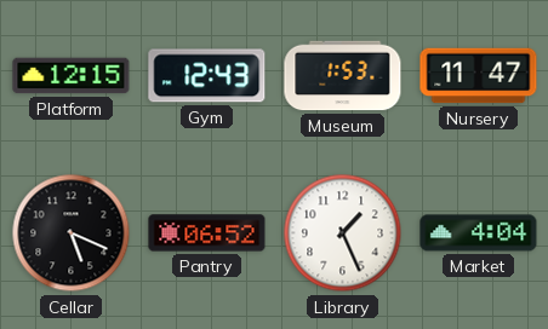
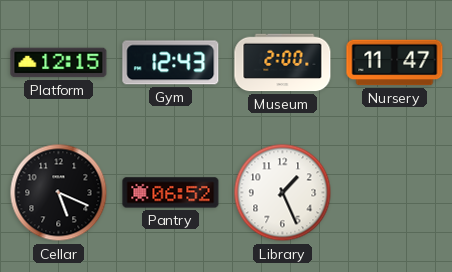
Museum: 1:53 -> 2:00 (283, 63)
Market: 4:04 -> none (479, 233)
